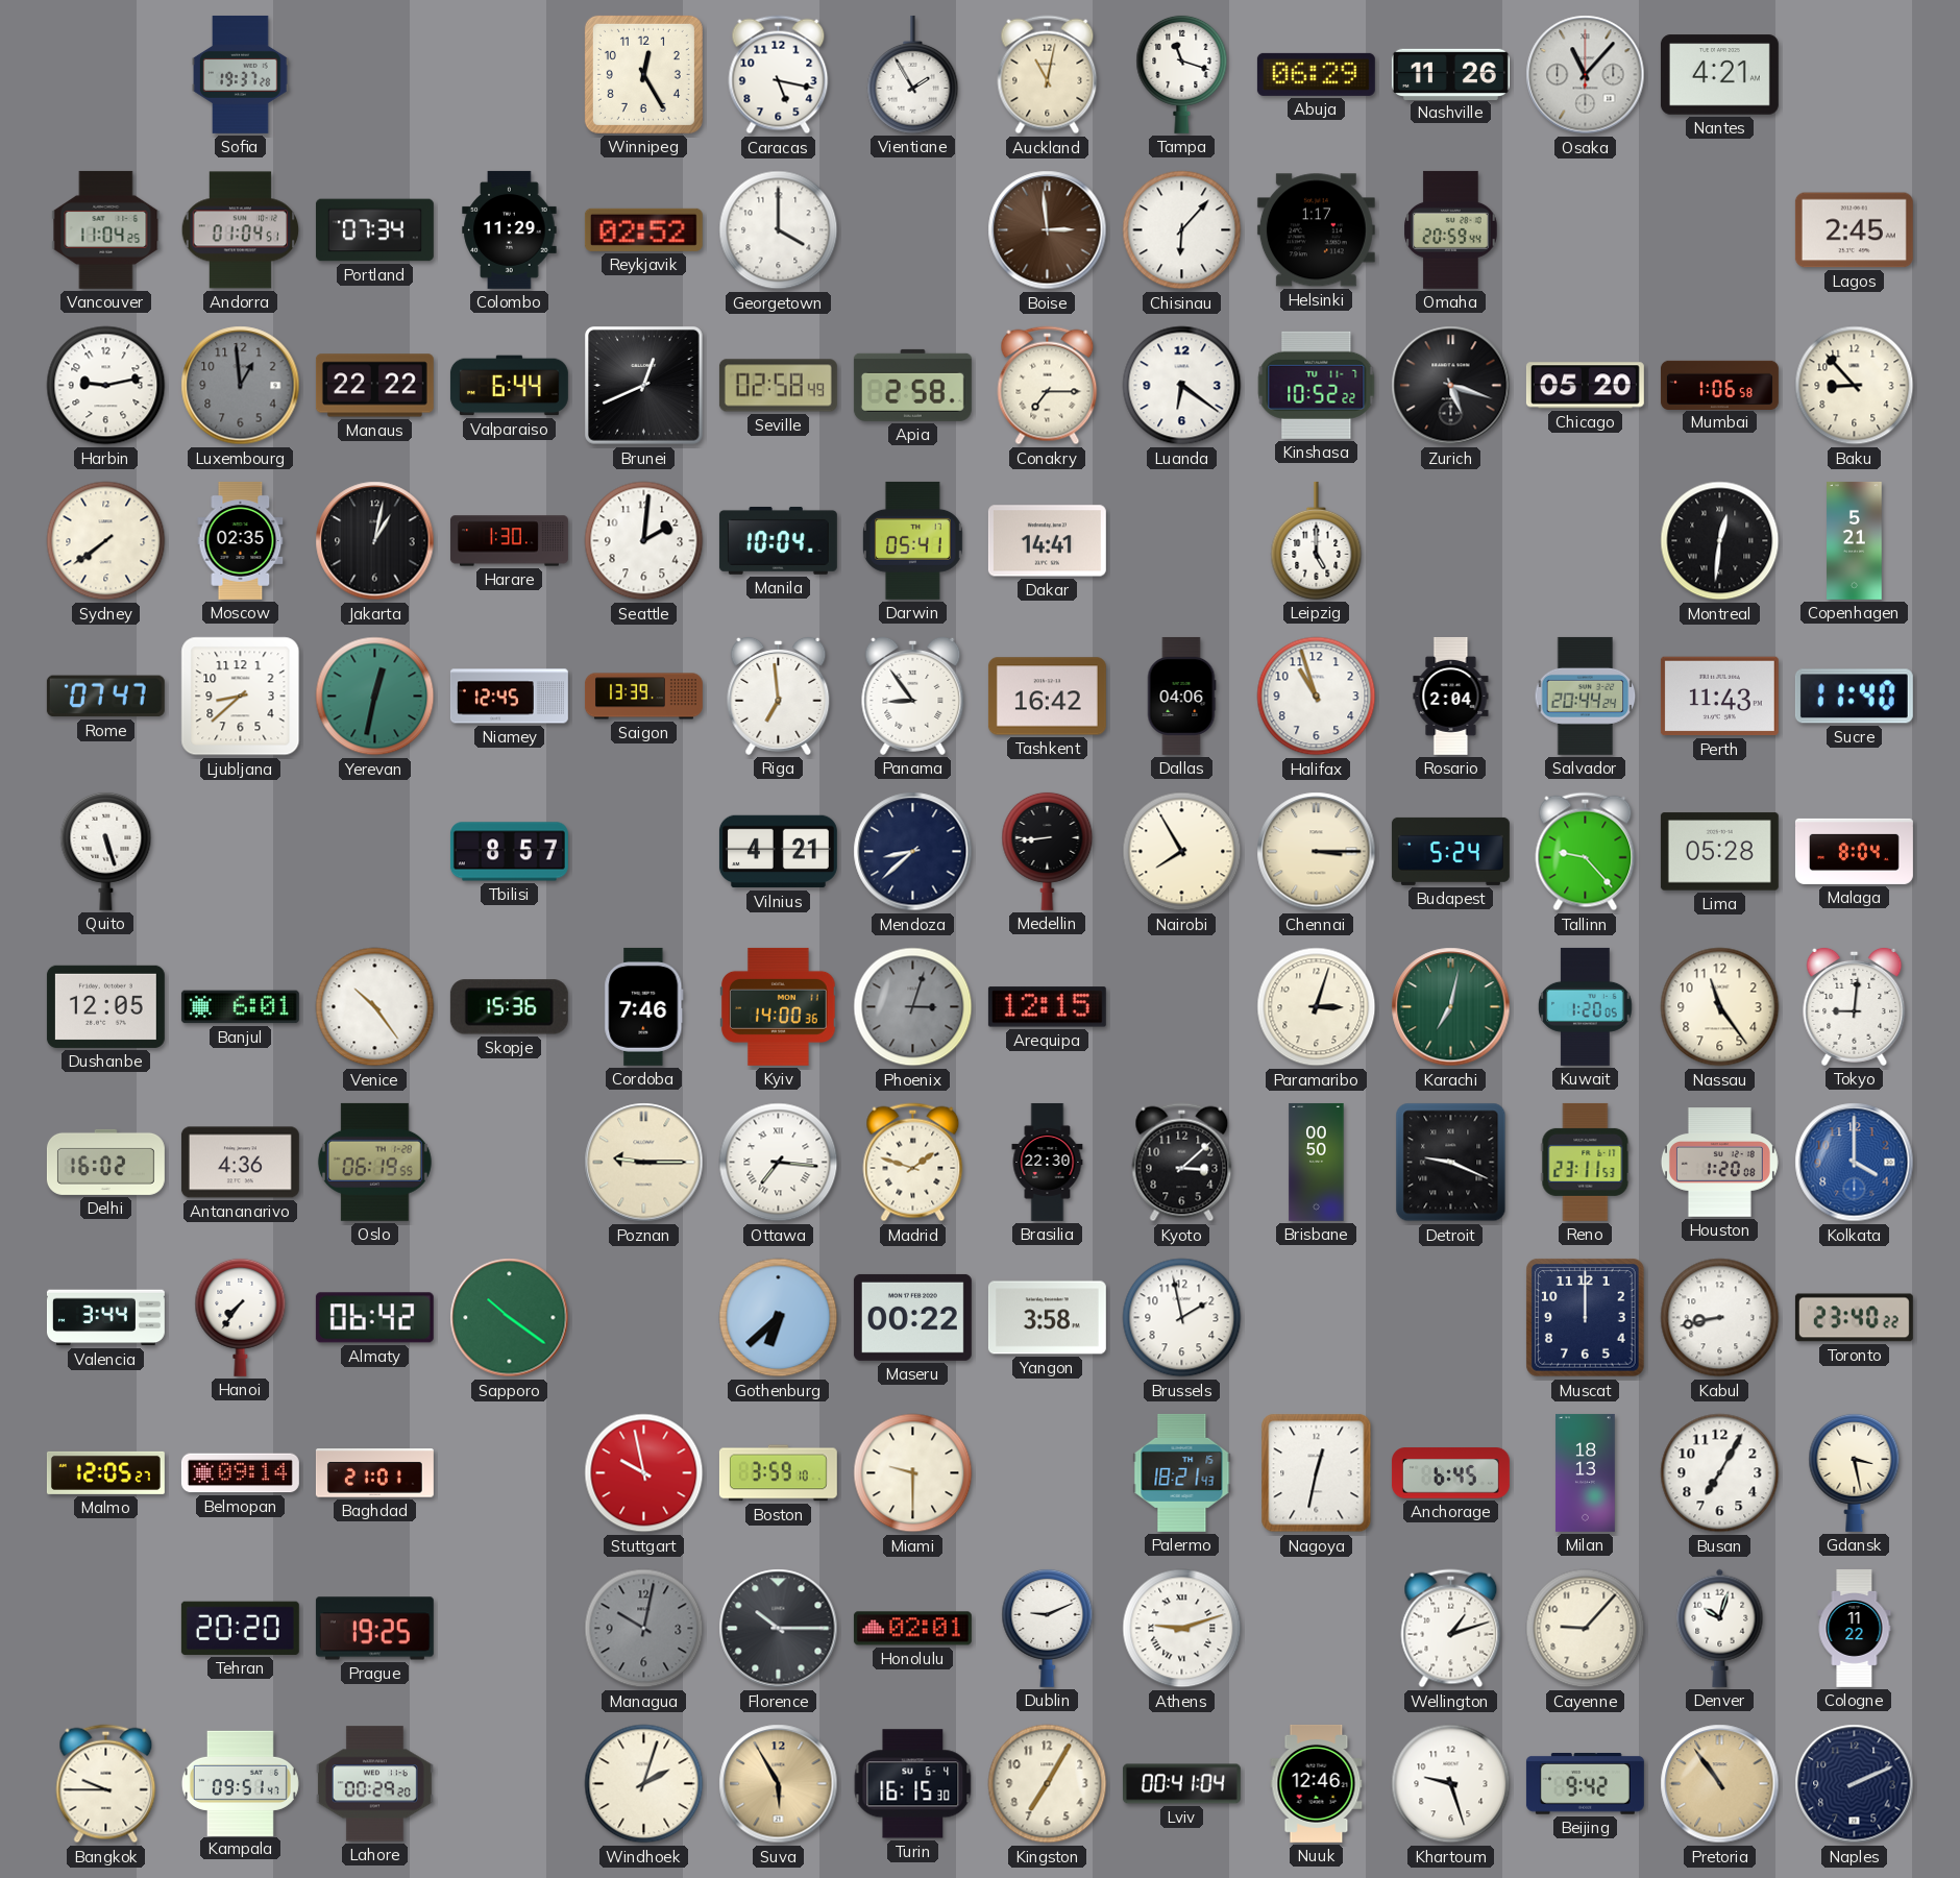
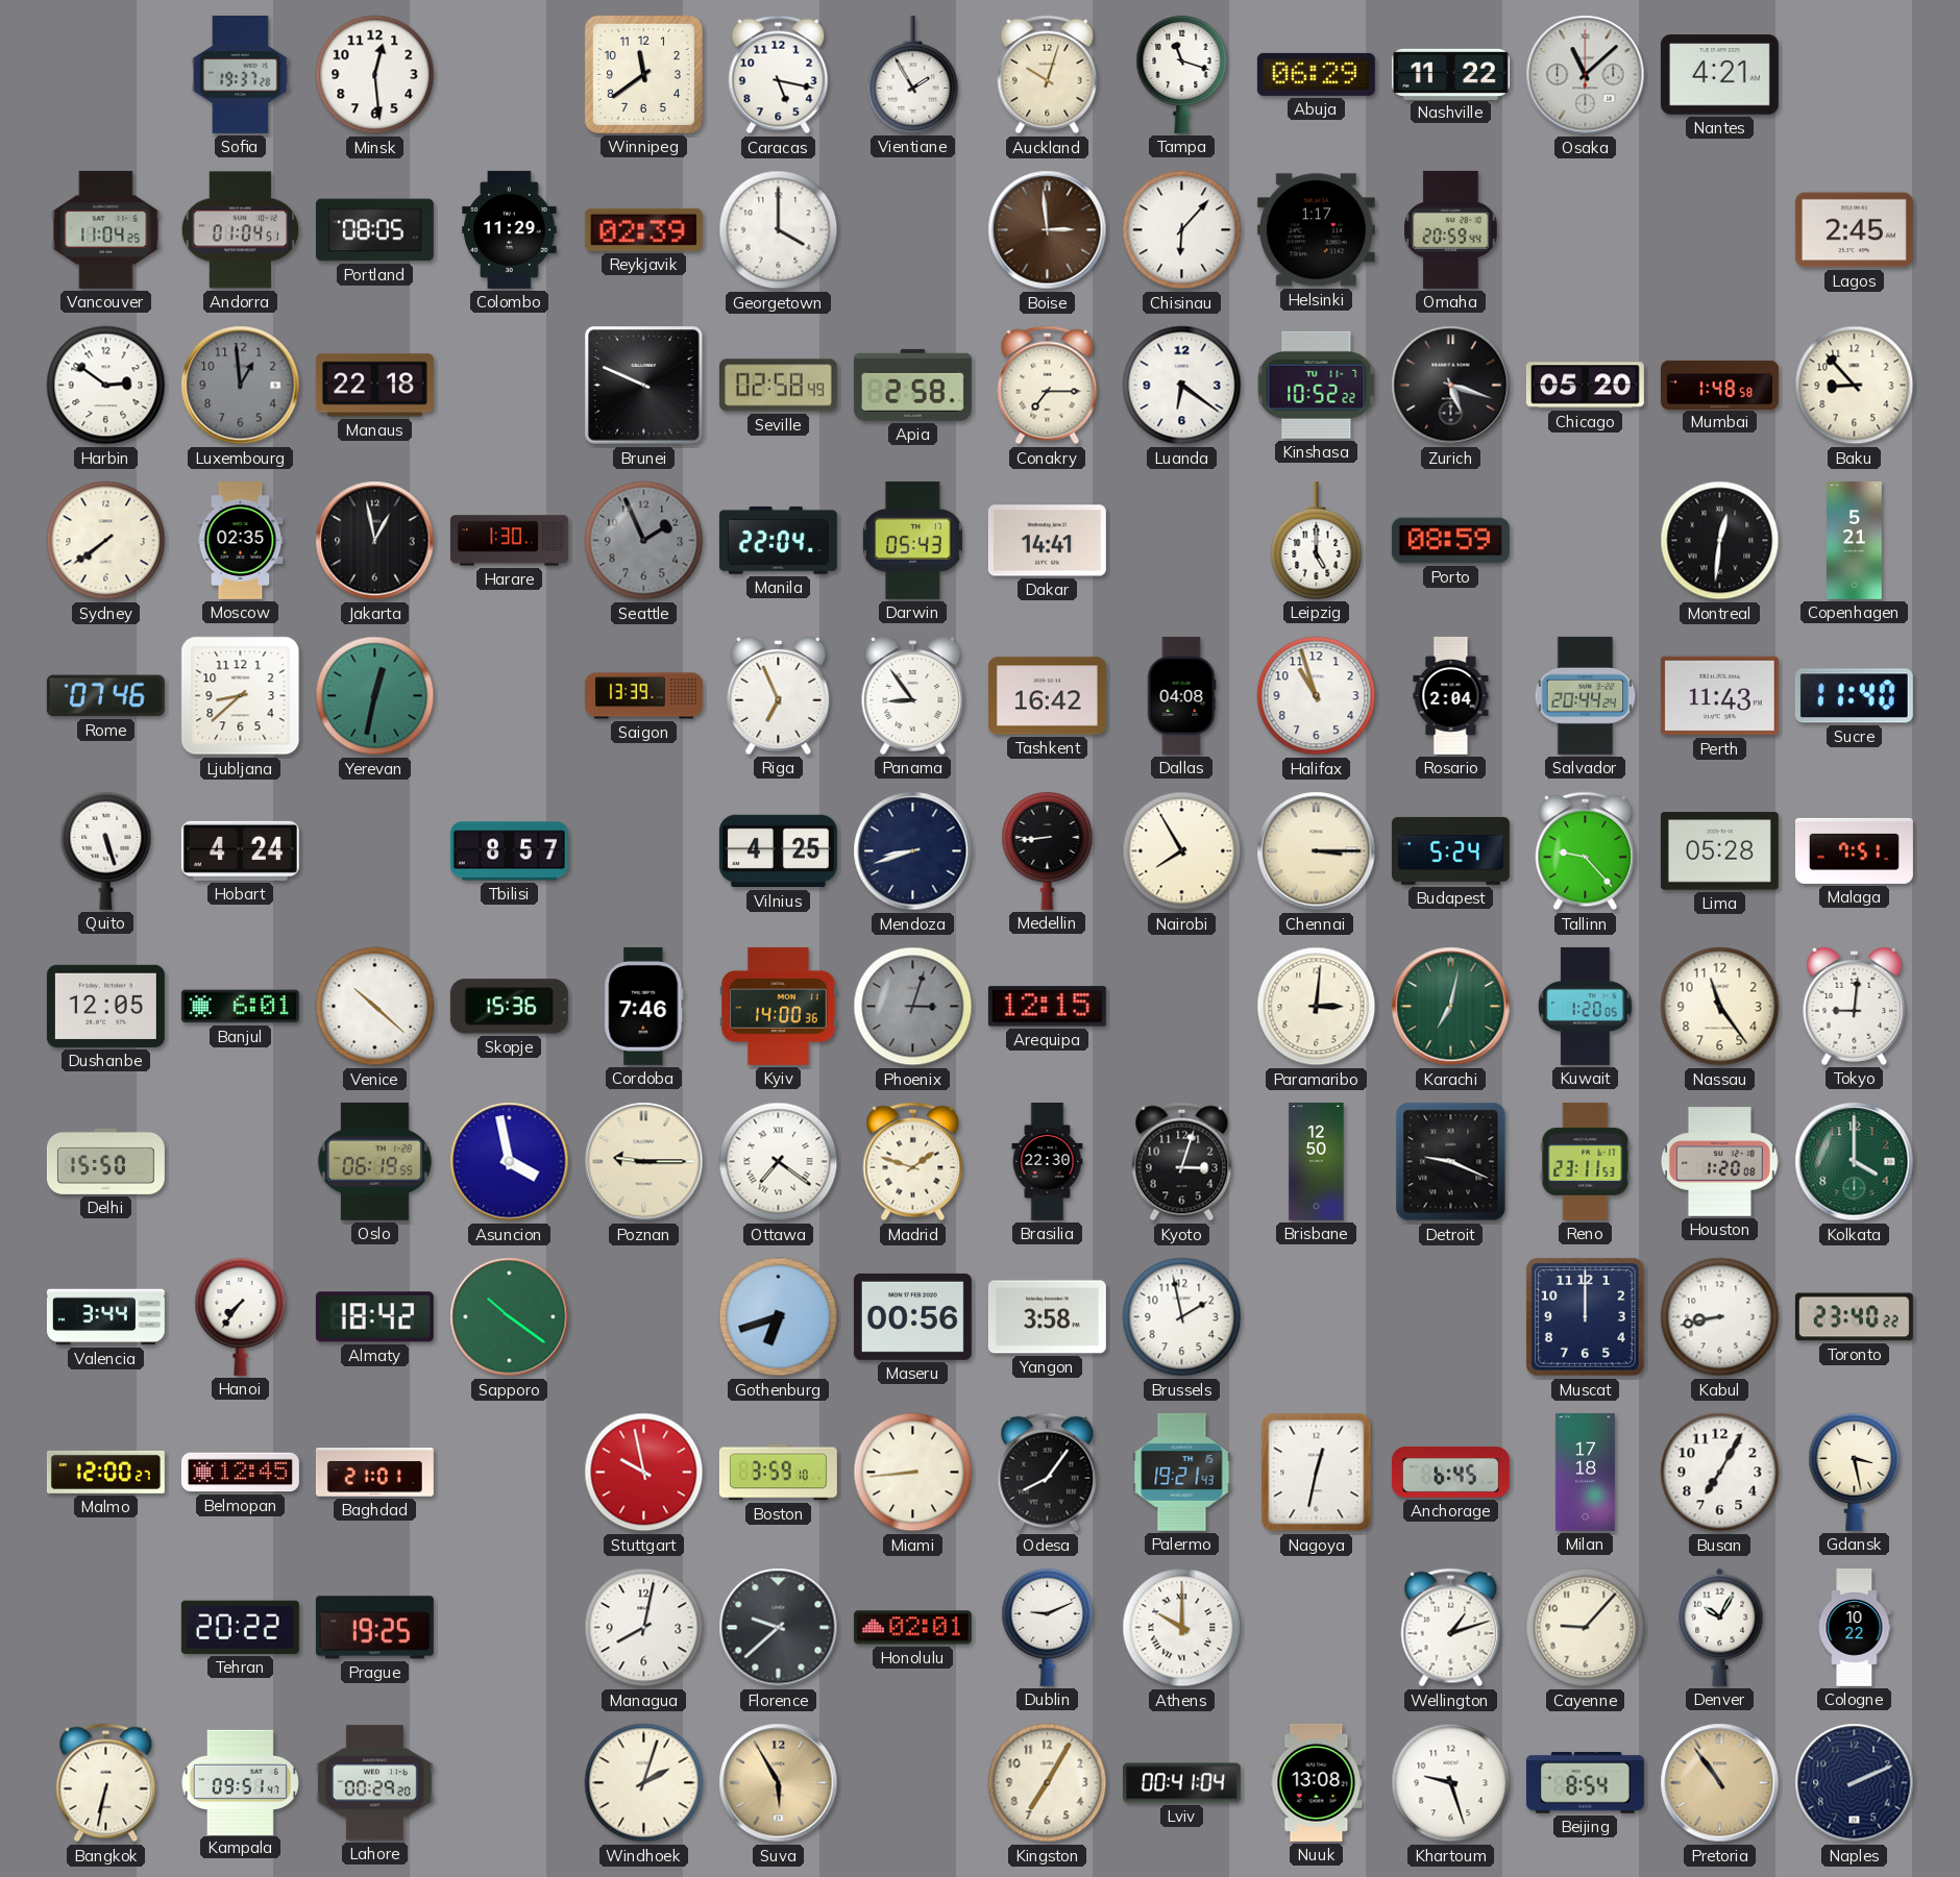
Minsk: none -> 12:29 (375, 75)
Winnipeg: 12:25 -> 11:39 (643, 74)
Auckland: 11:02 -> 10:03 (1048, 75)
Nashville: 11:26 -> 11:22 (1450, 74)
Osaka: 11:07 -> 11:08 (1586, 75)
Portland: 07:34 -> 08:05 (374, 230)
Reykjavik: 02:52 -> 02:39 (643, 229)
Harbin: 9:13 -> 2:51 (106, 386)
Manaus: 22:22 -> 22:18 (374, 386)
Valparaiso: 6:44 -> none (509, 386)
Brunei: 12:41 -> 9:49 (644, 386)
Mumbai: 1:06 -> 1:48 (1719, 385)
Jakarta: 1:02 -> 12:58 (375, 541)
Seattle: 2:01 -> 1:56 (644, 541)
Seattle dial: white -> grey (644, 541)
Manila: 10:04 -> 22:04 (778, 540)
Darwin: 05:41 -> 05:43 (912, 540)
Porto: none -> 08:59 (1450, 541)
Rome: 07:47 -> 07:46 (105, 696)
Niamey: 12:45 -> none (509, 697)
Riga: 6:59 -> 6:56 (779, 695)
Dallas: 04:06 -> 04:08 (1181, 695)
Hobart: none -> 4:24 (240, 850)
Vilnius: 4:21 -> 4:25 (778, 851)
Mendoza: 8:38 -> 8:42 (913, 851)
Malaga: 8:04 -> 7:51 (1854, 850)
Venice: 10:24 -> 10:22 (375, 1007)
Paramaribo: 3:03 -> 3:01 (1317, 1007)
Delhi: 16:02 -> 15:50 (105, 1161)
Antananarivo: 4:36 -> none (240, 1163)
Asuncion: none -> 3:58 (510, 1162)
Ottawa: 7:16 -> 7:21 (779, 1162)
Kyoto: 3:08 -> 3:03 (1182, 1162)
Brisbane: 00:50 -> 12:50 (1317, 1161)
Kolkata dial: blue -> green (1855, 1162)
Almaty: 06:42 -> 18:42 (374, 1317)
Gothenburg: 6:38 -> 6:42 (779, 1317)
Maseru: 00:22 -> 00:56 (912, 1316)
Malmo: 12:05 -> 12:00 (105, 1472)
Belmopan: 09:14 -> 12:45 (240, 1473)
Miami: 9:30 -> 8:44 (913, 1473)
Odesa: none -> 8:06 (1048, 1473)
Palermo: 18:21 -> 19:21 (1182, 1472)
Milan: 18:13 -> 17:18 (1586, 1472)
Tehran: 20:20 -> 20:22 (240, 1627)
Managua: 10:02 -> 8:02 (644, 1628)
Managua dial: grey -> white (644, 1628)
Florence: 10:15 -> 9:38 (779, 1628)
Athens: 9:12 -> 10:00 (1182, 1628)
Denver: 10:03 -> 10:05 (1720, 1627)
Cologne: 11:22 -> 10:22 (1855, 1627)
Bangkok: 9:45 -> 6:32 (106, 1783)
Turin: 16:15 -> none (913, 1784)
Nuuk: 12:46 -> 13:08 (1317, 1782)
Beijing: 9:42 -> 8:54 (1585, 1783)
